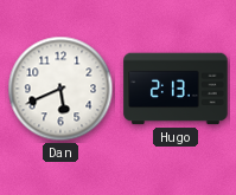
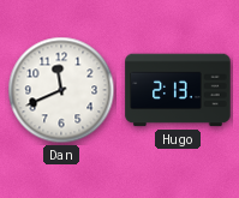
Dan: 5:41 -> 11:41 (61, 90)
